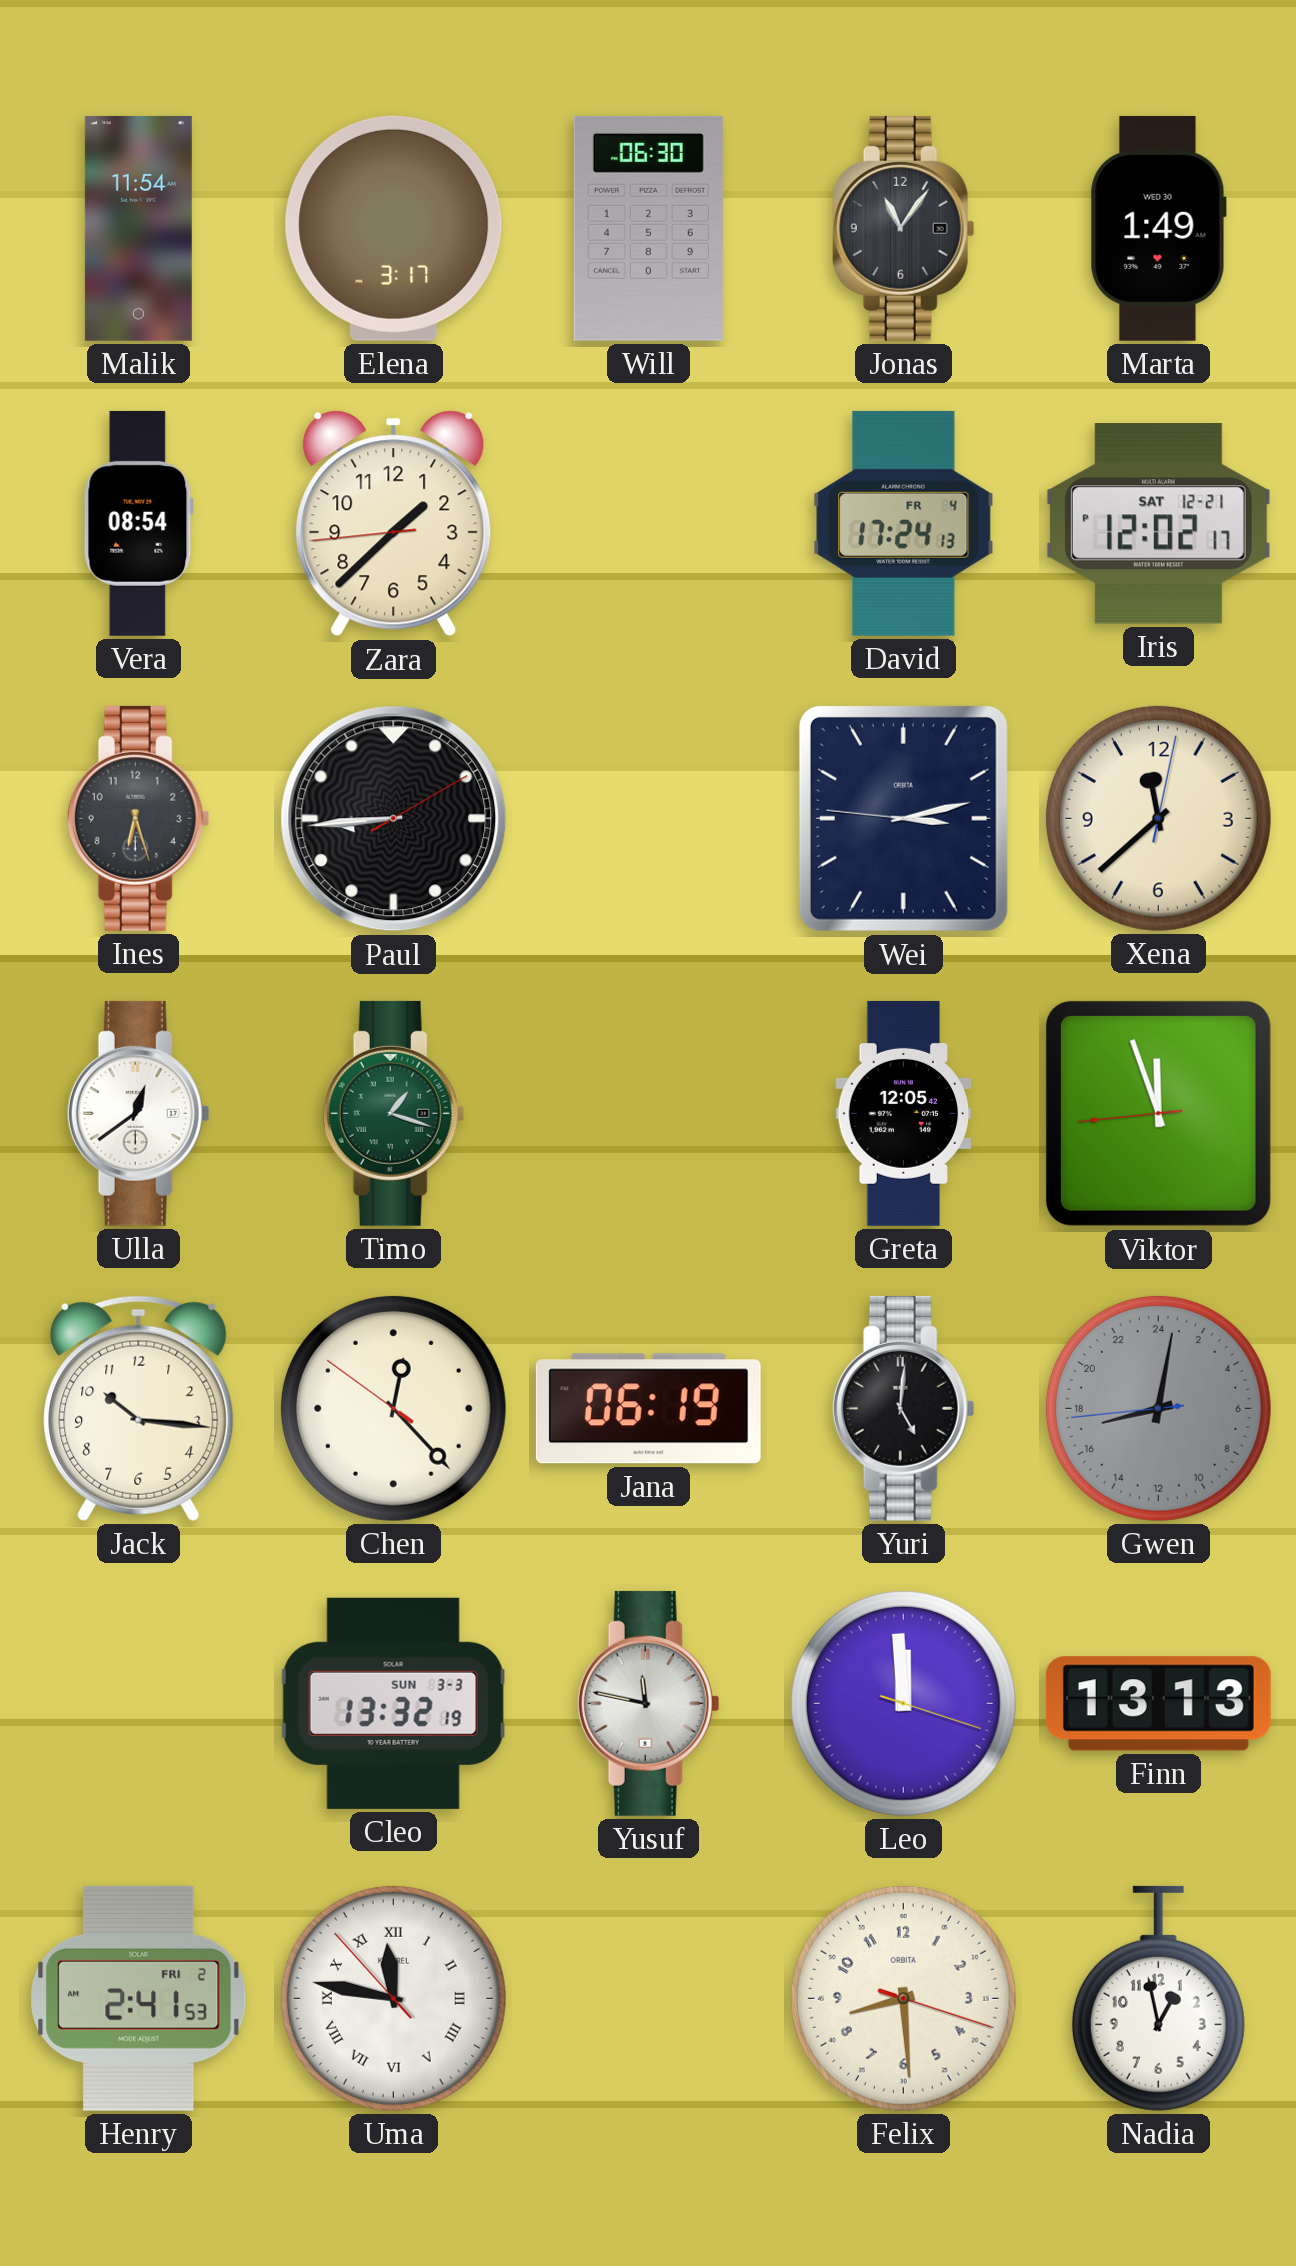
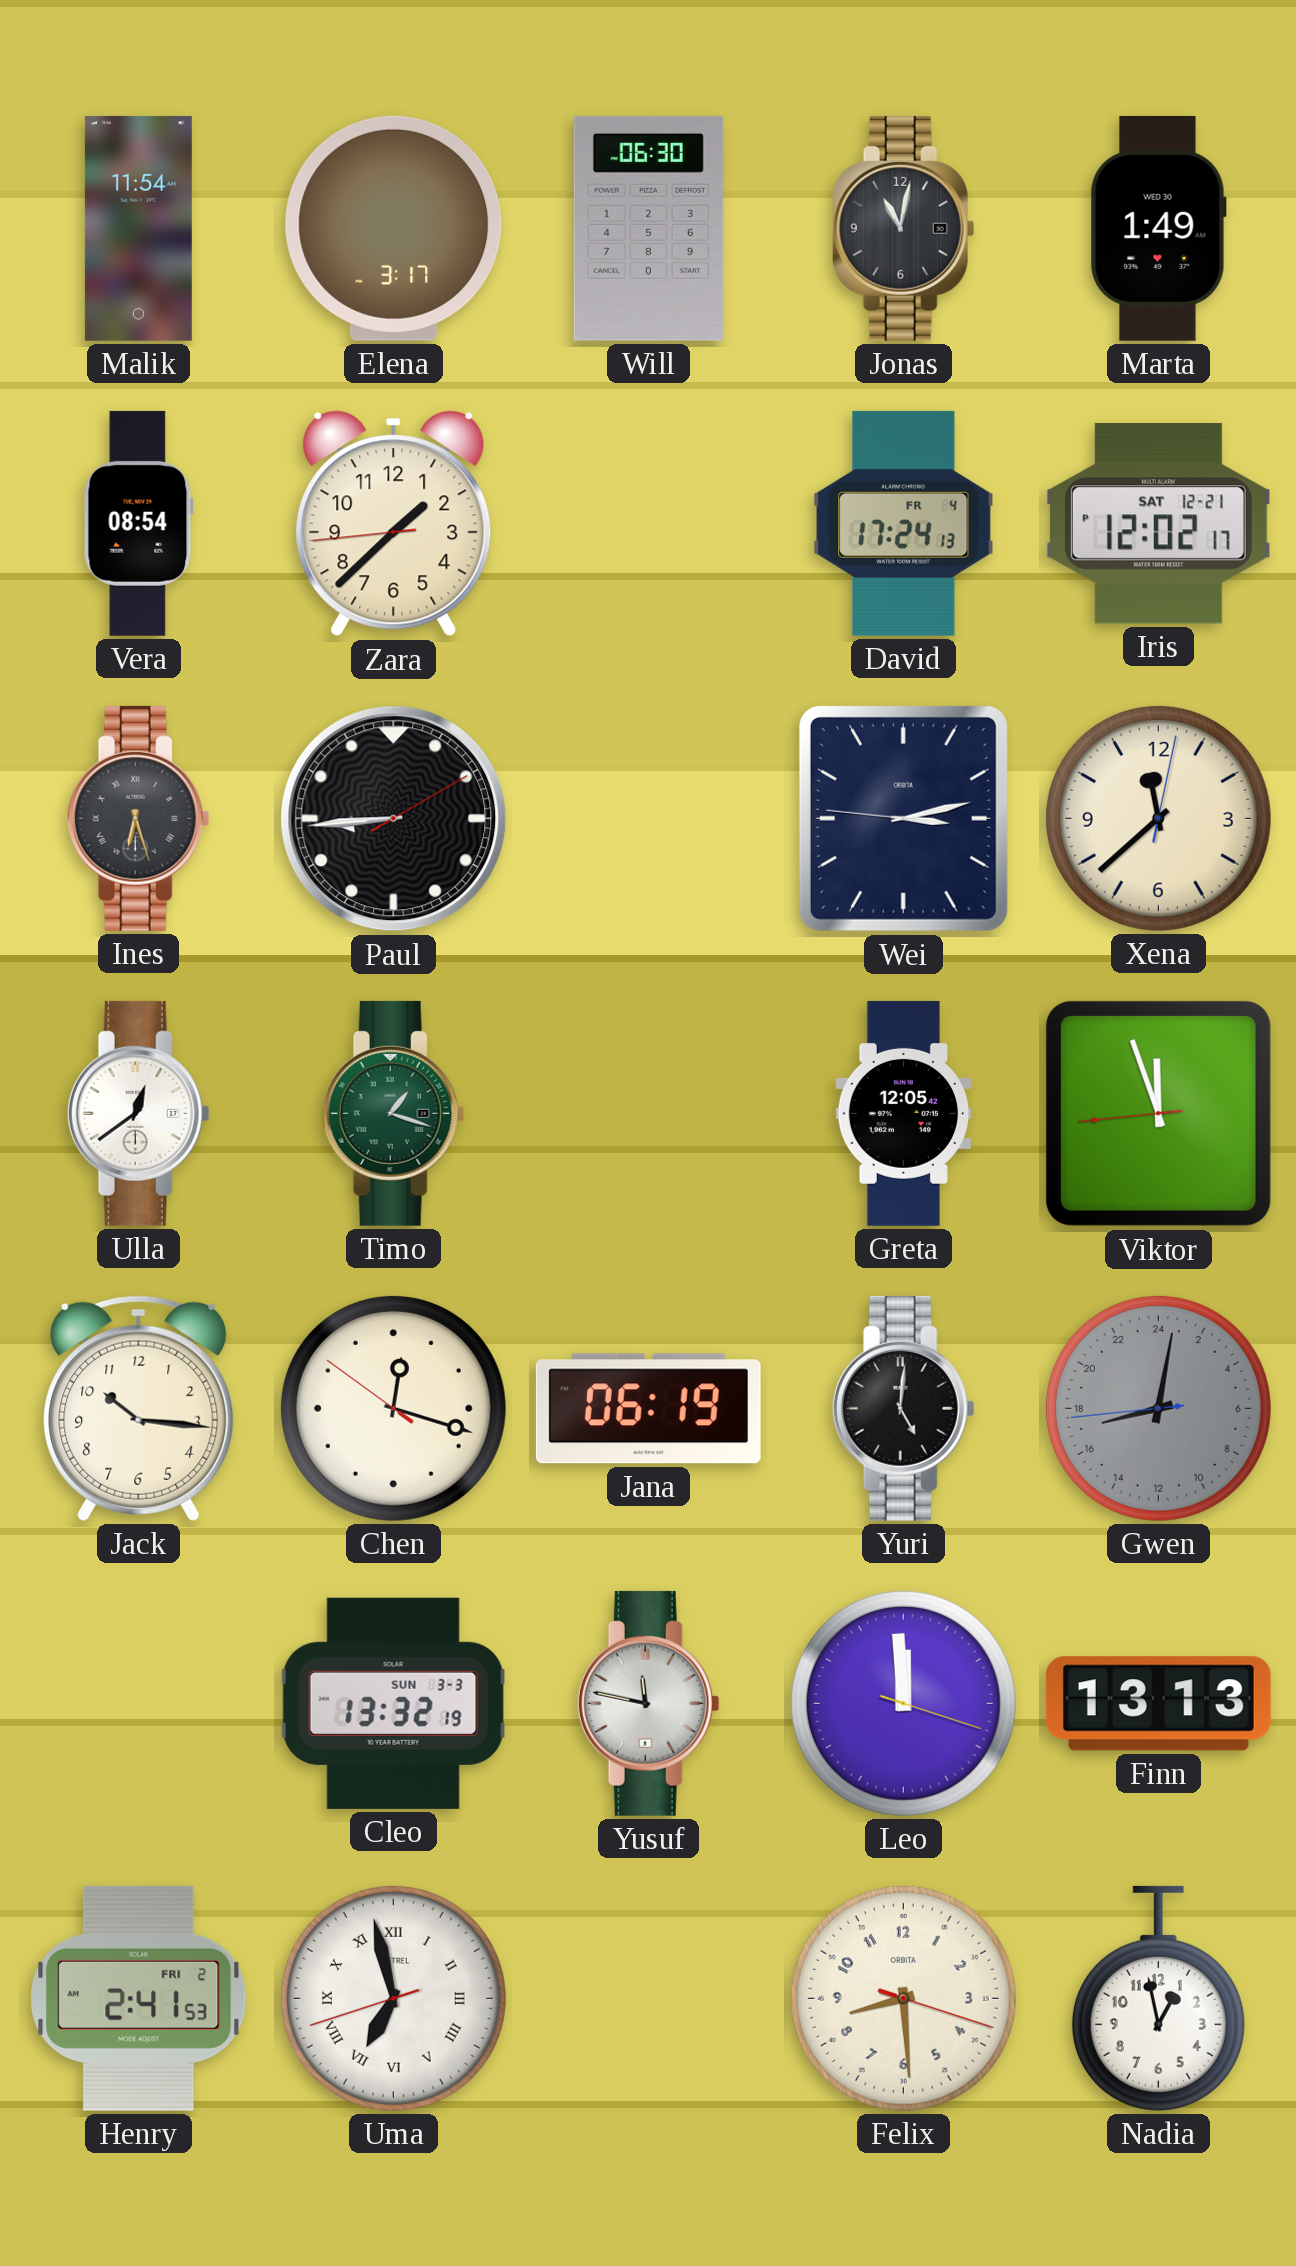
Jonas: 11:06 -> 11:02 (903, 228)
Ines numerals: Arabic -> Roman (138, 818)
Chen: 12:22 -> 12:17 (393, 1408)
Uma: 11:46 -> 6:57 (393, 1998)
